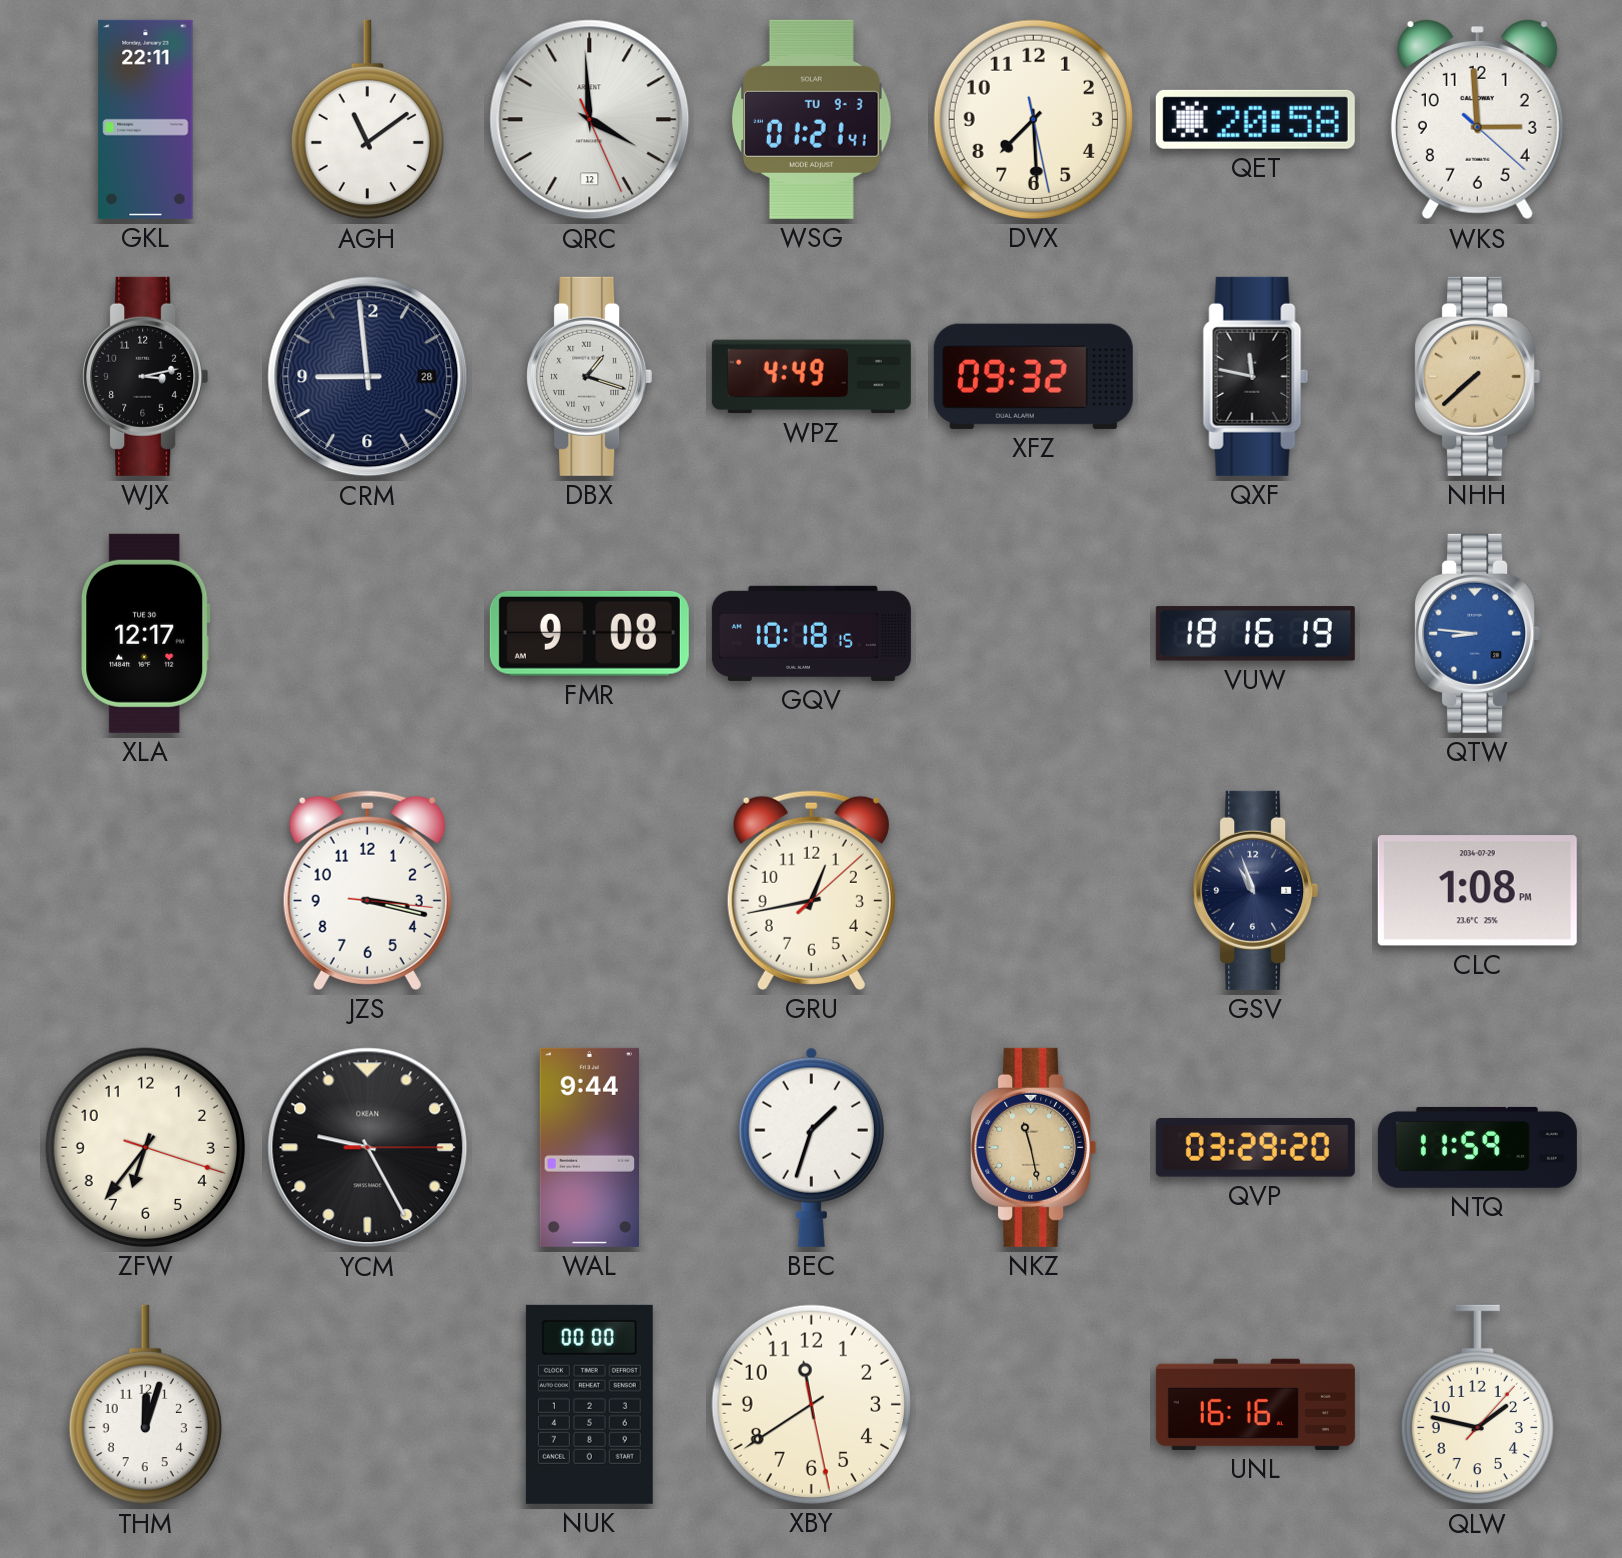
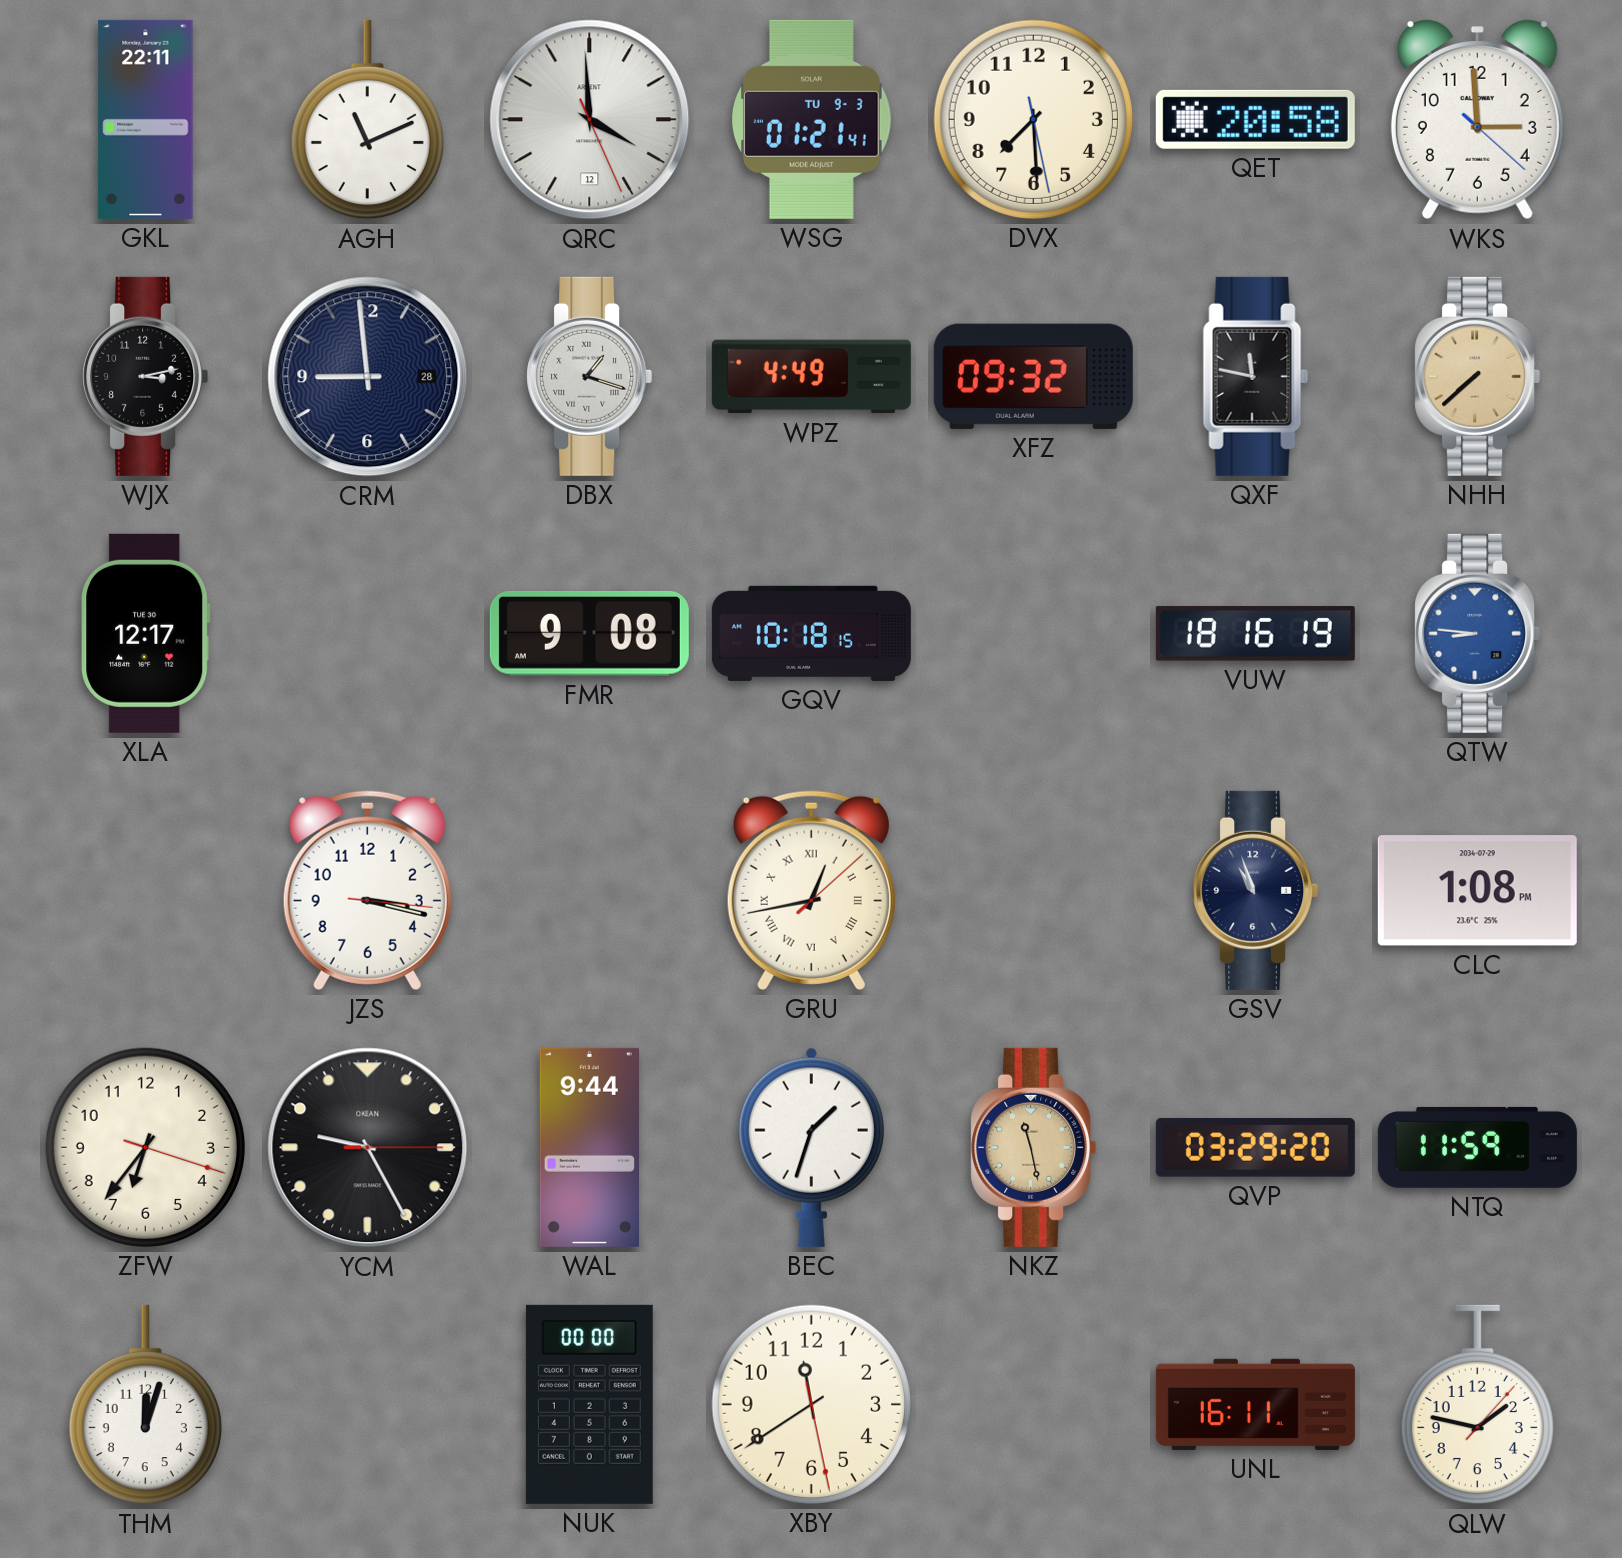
AGH: 11:09 -> 11:11 (367, 120)
GRU numerals: Arabic -> Roman (811, 890)
UNL: 16:16 -> 16:11 (1255, 1404)
